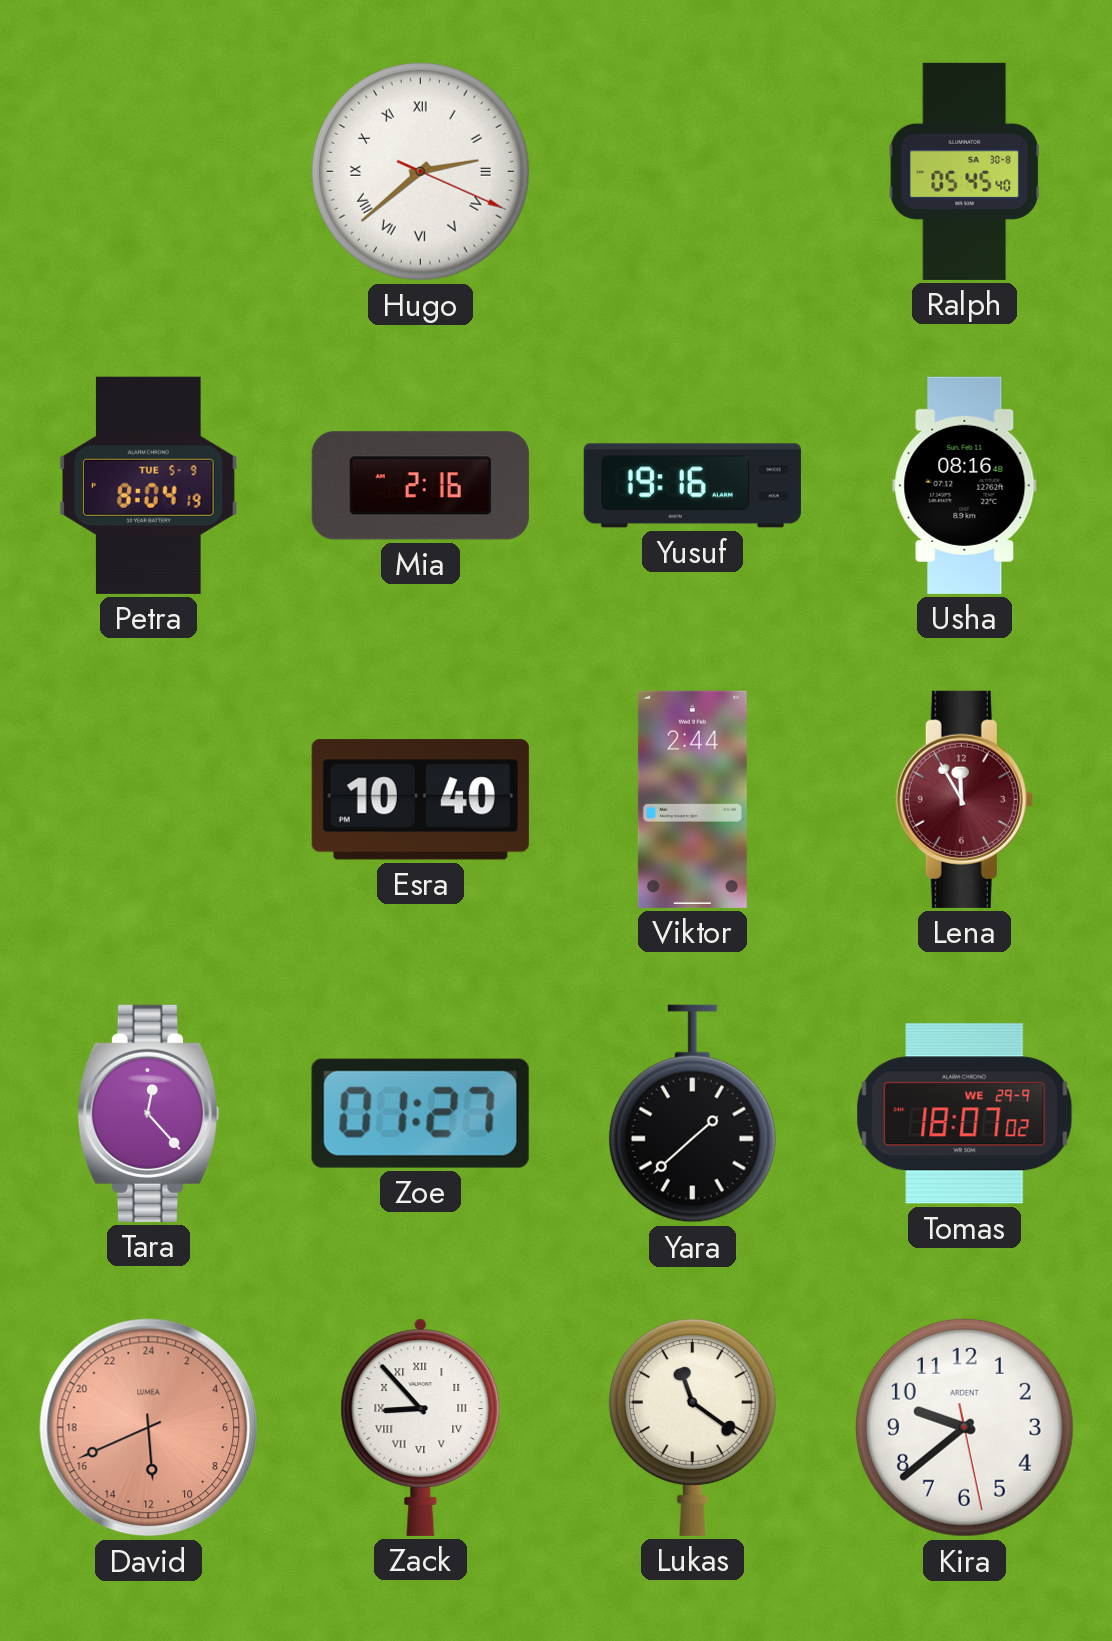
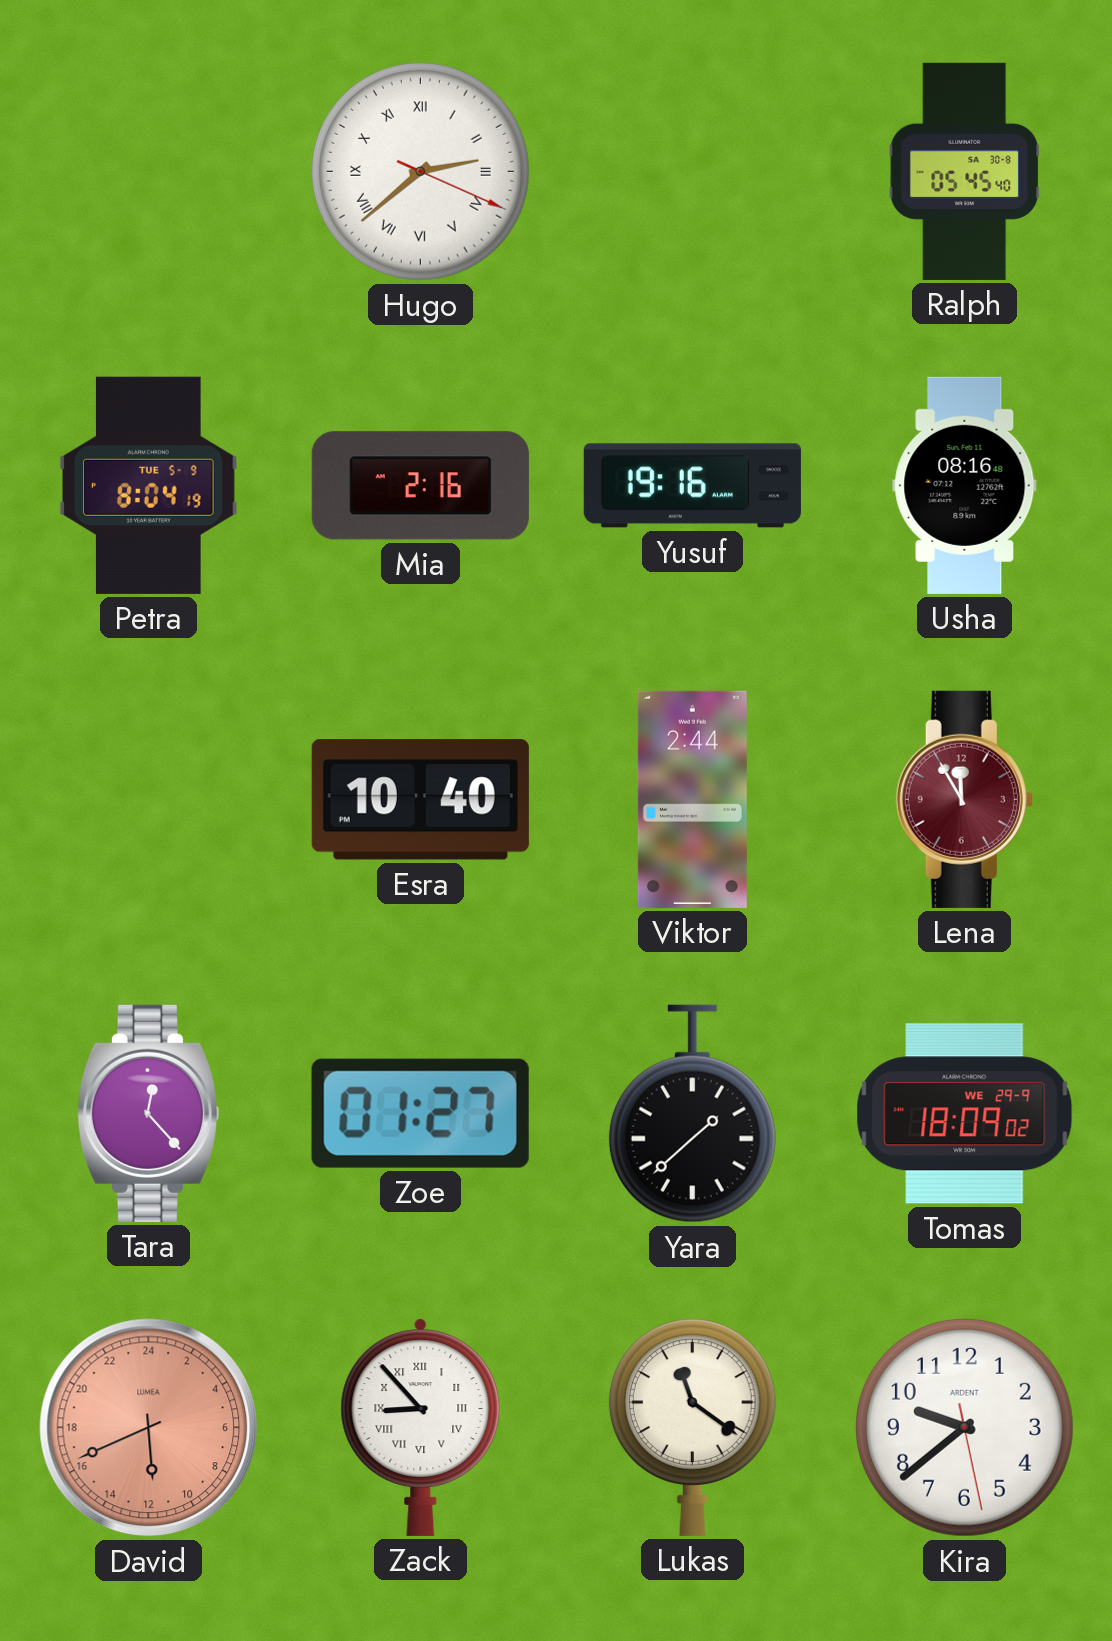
Tomas: 18:07 -> 18:09 (965, 1114)
